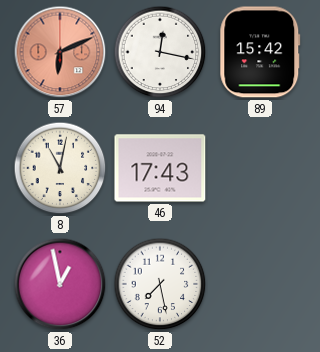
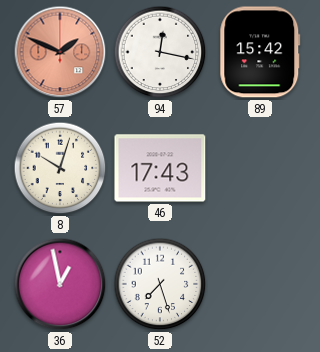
57: 6:11 -> 1:49 (60, 52)
8: 11:02 -> 10:03 (60, 168)
52: 7:28 -> 7:27 (160, 284)
